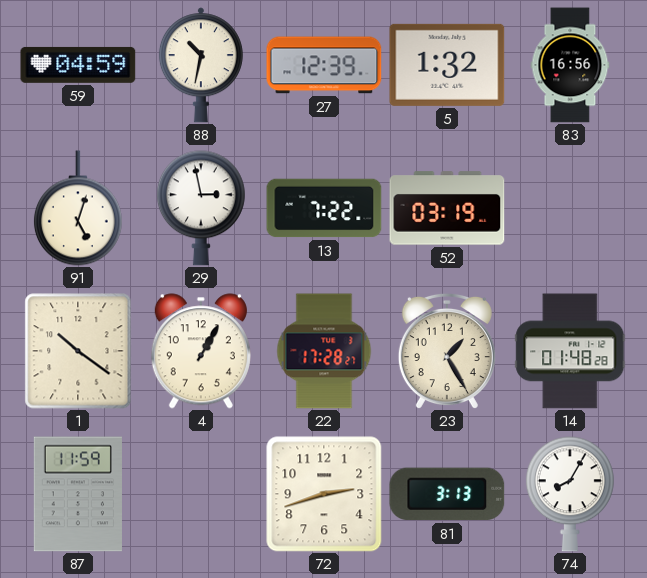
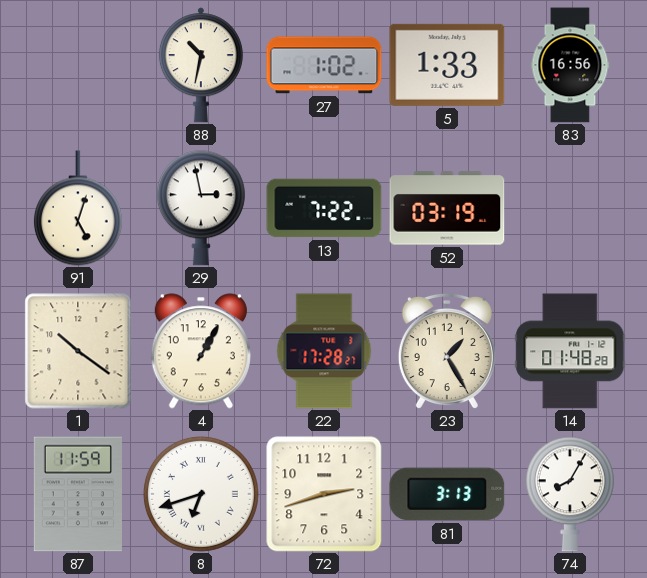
59: 04:59 -> none (78, 65)
27: 12:39 -> 1:02 (324, 65)
5: 1:32 -> 1:33 (447, 65)
8: none -> 6:42 (201, 494)
